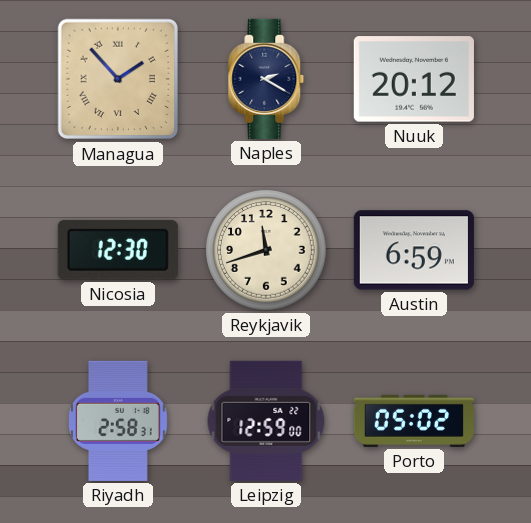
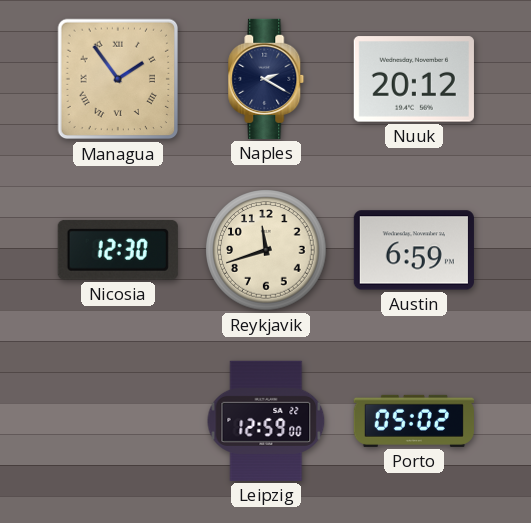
Managua: 1:53 -> 1:54 (118, 79)
Riyadh: 2:58 -> none (119, 421)
